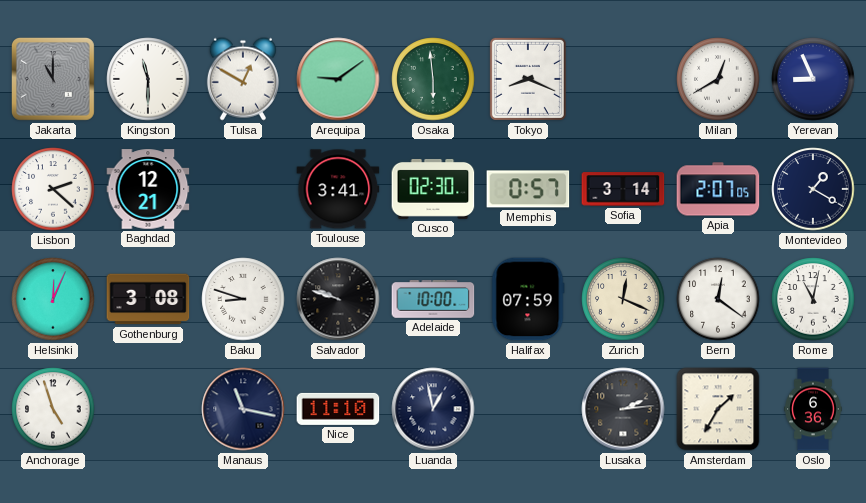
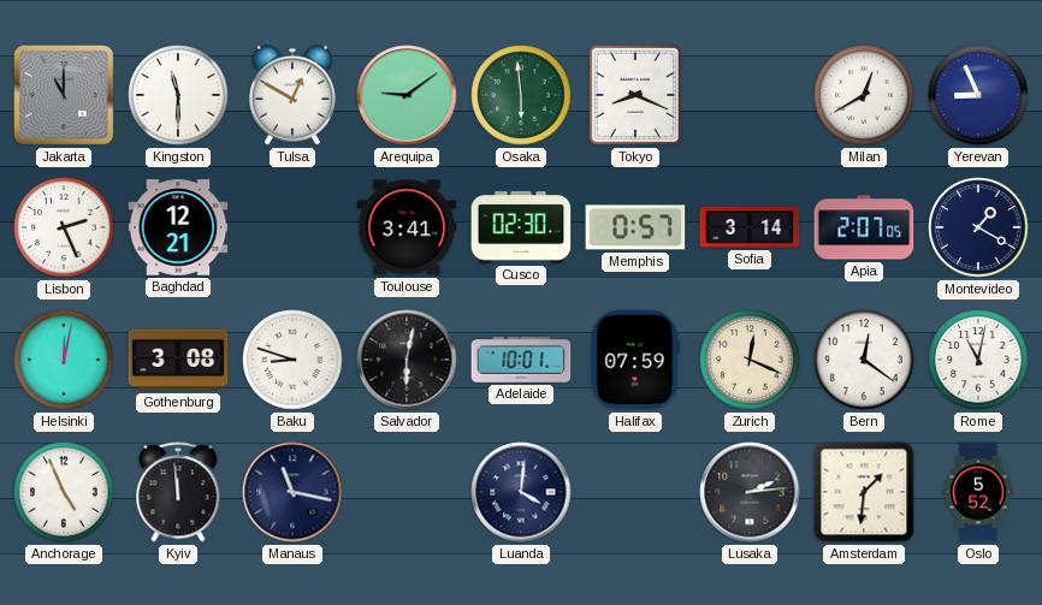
Lisbon: 2:22 -> 2:26 (64, 227)
Helsinki: 12:04 -> 12:02 (64, 360)
Salvador: 9:48 -> 6:02 (407, 360)
Adelaide: 10:00 -> 10:01 (521, 360)
Anchorage: 4:57 -> 4:56 (64, 492)
Kyiv: none -> 11:59 (178, 492)
Nice: 11:10 -> none (338, 409)
Luanda: 12:58 -> 4:01 (521, 492)
Amsterdam: 1:35 -> 1:31 (864, 492)
Oslo: 6:36 -> 5:52 (978, 492)
